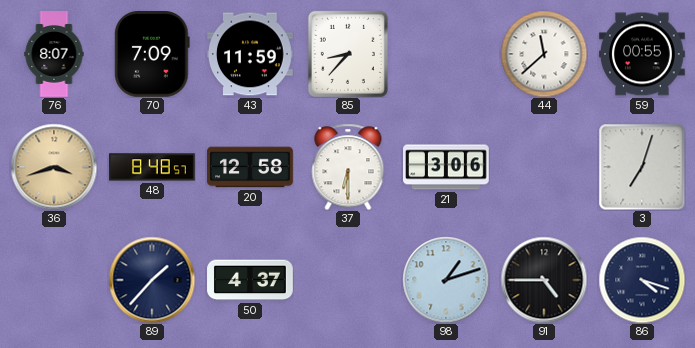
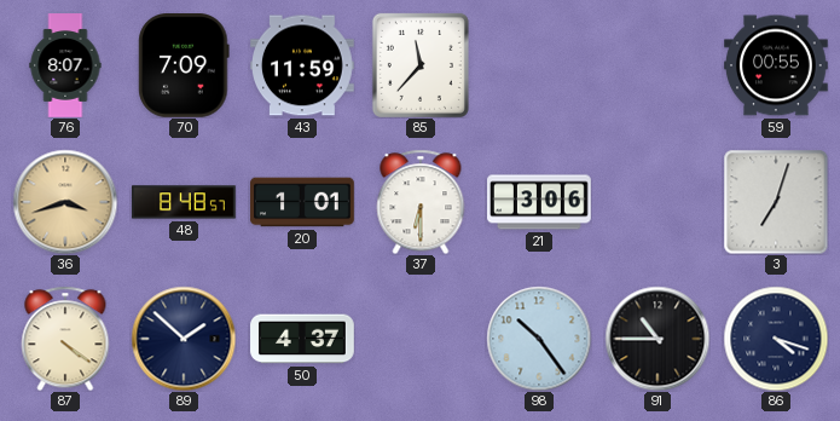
85: 8:37 -> 11:37 (421, 65)
44: 11:38 -> none (544, 54)
20: 12:58 -> 1:01 (302, 202)
87: none -> 4:21 (65, 339)
89: 1:37 -> 1:52 (184, 339)
98: 1:12 -> 10:24 (539, 339)
91: 4:45 -> 10:45 (657, 339)
